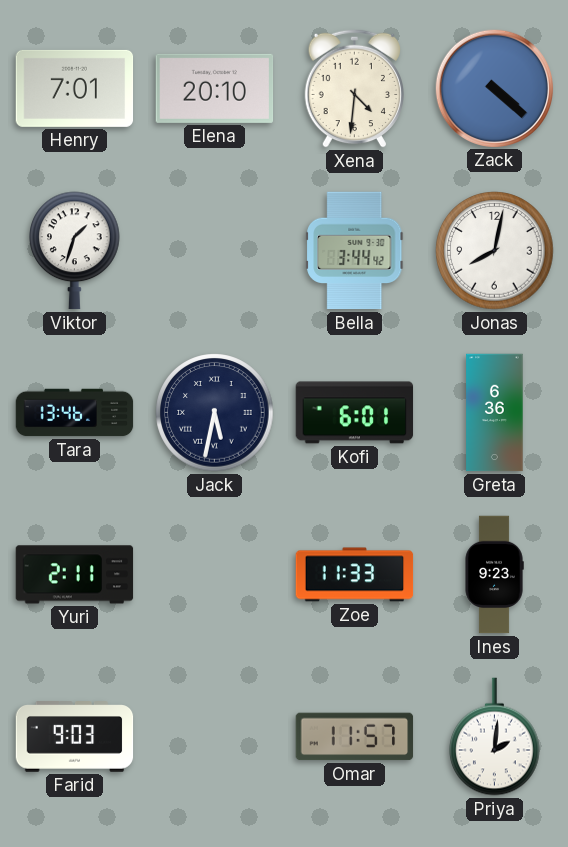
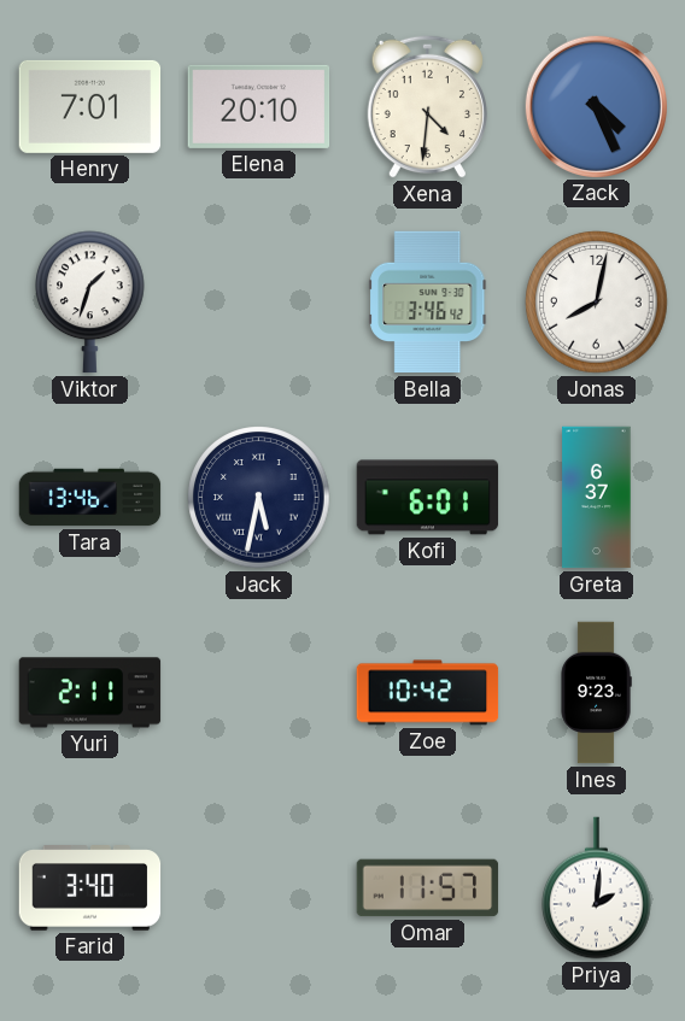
Zack: 4:22 -> 4:26 (596, 106)
Bella: 3:44 -> 3:46 (428, 303)
Greta: 6:36 -> 6:37 (597, 498)
Zoe: 11:33 -> 10:42 (428, 693)
Farid: 9:03 -> 3:40 (90, 888)
